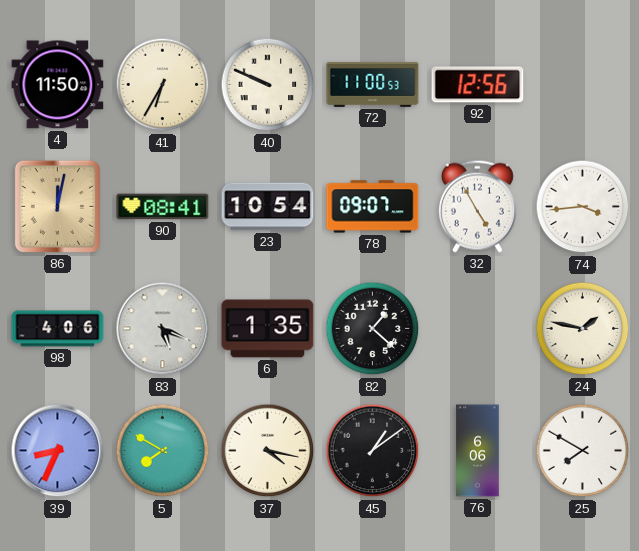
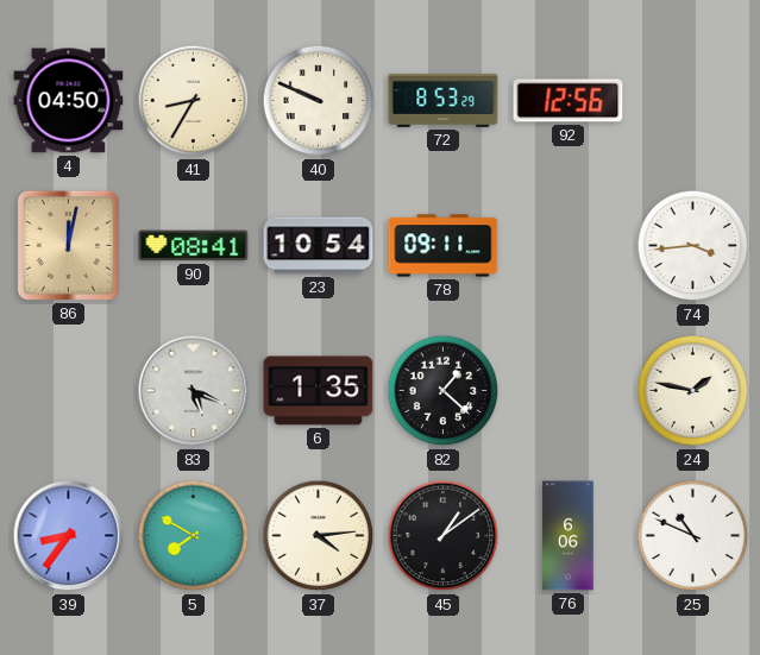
4: 11:50 -> 04:50 (69, 101)
41: 6:35 -> 8:35 (194, 101)
72: 11:00 -> 8:53 (444, 100)
78: 09:07 -> 09:11 (444, 246)
32: 4:55 -> none (477, 206)
98: 4:06 -> none (58, 329)
39: 8:34 -> 8:36 (69, 536)
37: 4:17 -> 4:14 (319, 536)
25: 7:50 -> 10:49 (693, 536)
